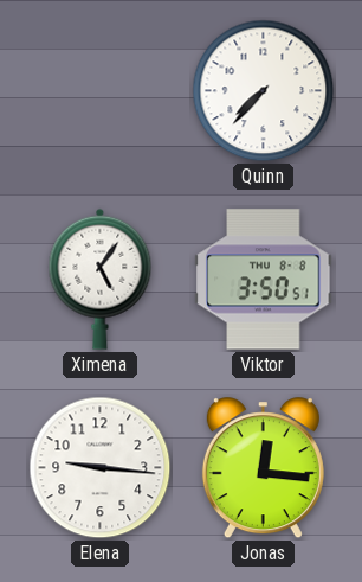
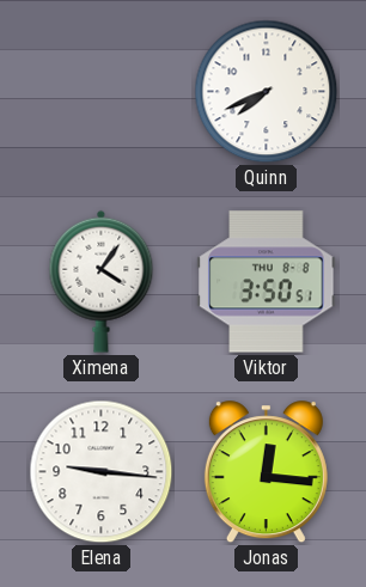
Quinn: 7:37 -> 7:41 (267, 92)
Ximena: 5:06 -> 4:06 (102, 281)
